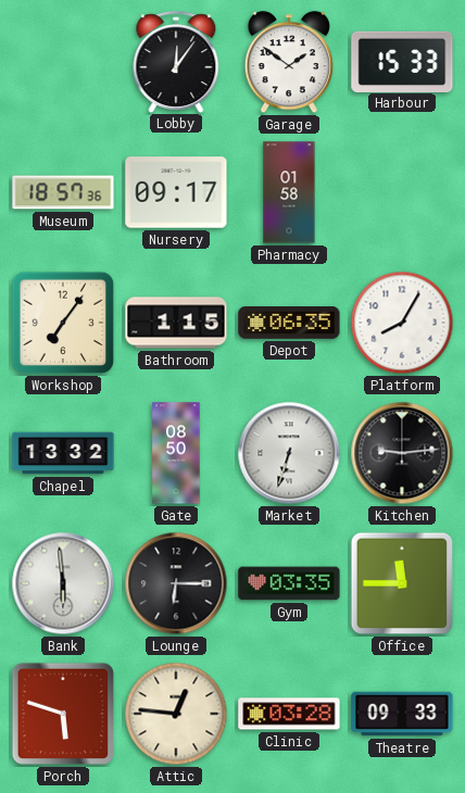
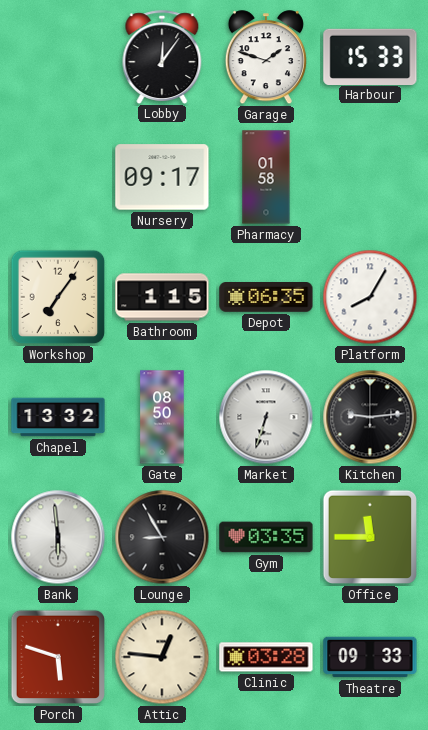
Garage: 1:51 -> 1:48 (266, 58)
Museum: 18:57 -> none (63, 192)
Lounge: 6:15 -> 8:55 (162, 537)
